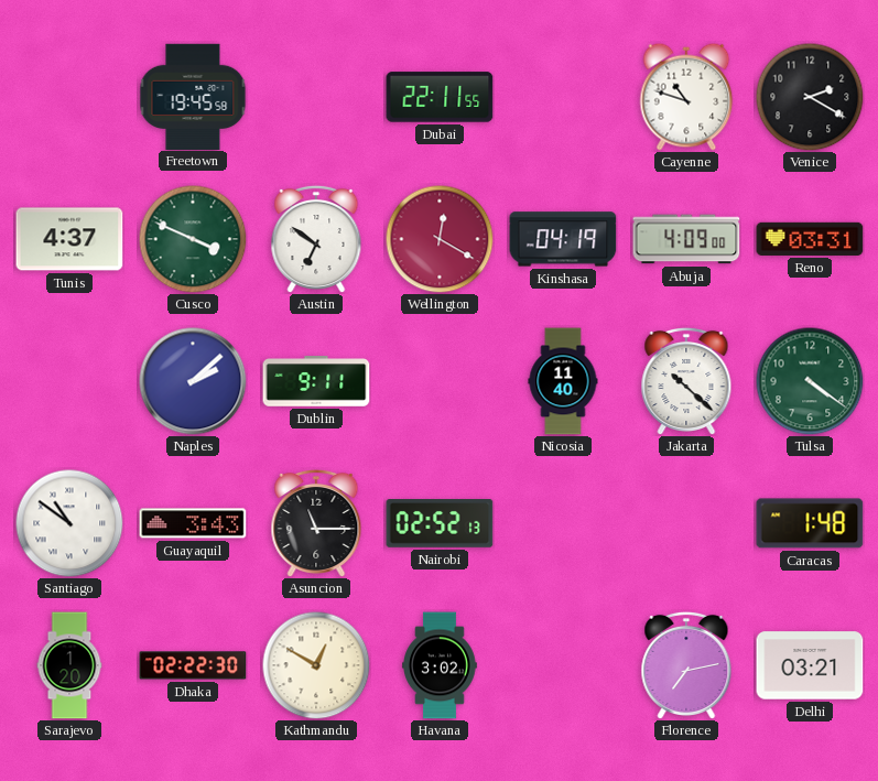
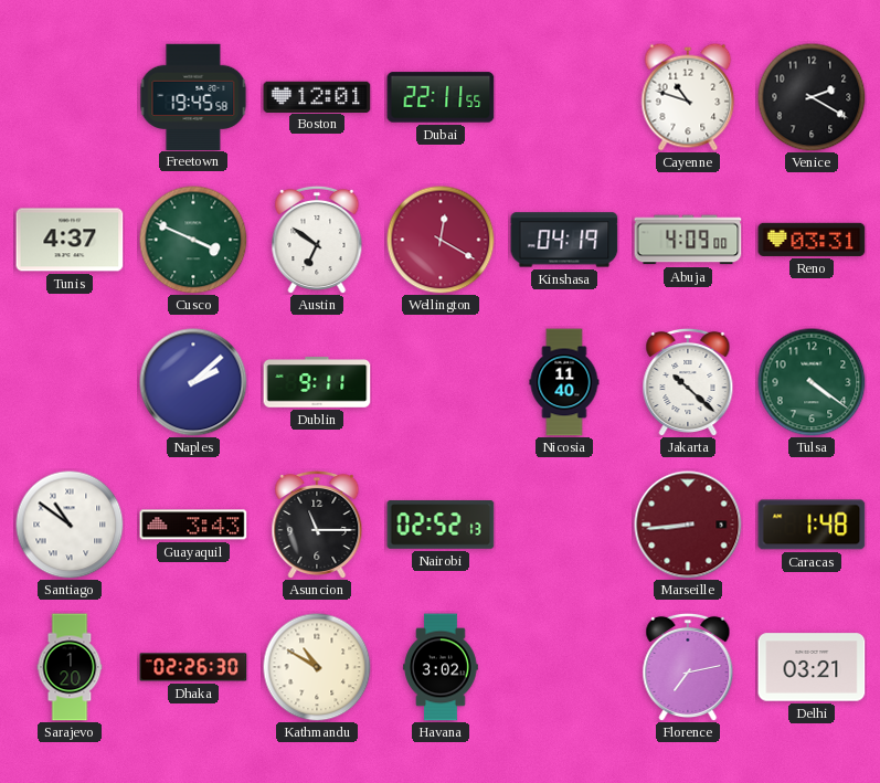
Boston: none -> 12:01 (317, 96)
Marseille: none -> 8:44 (688, 525)
Dhaka: 02:22 -> 02:26 (193, 667)
Kathmandu: 12:50 -> 10:50 (317, 667)
